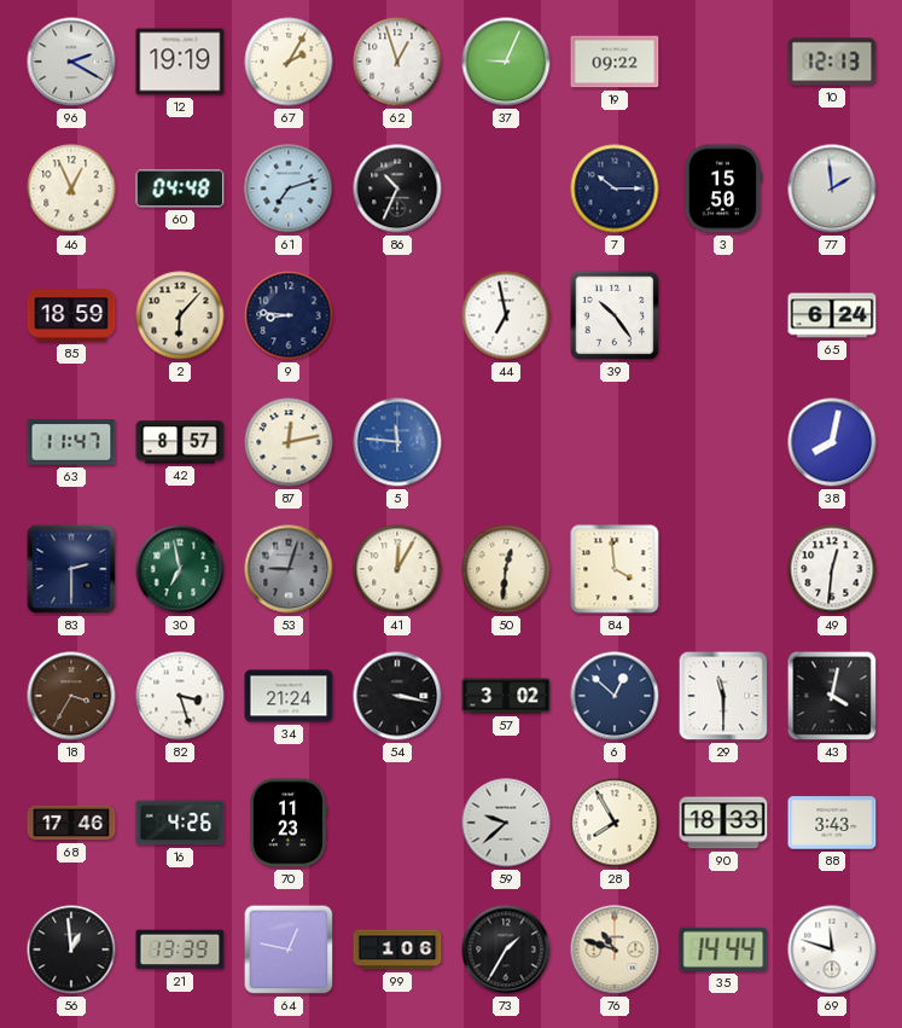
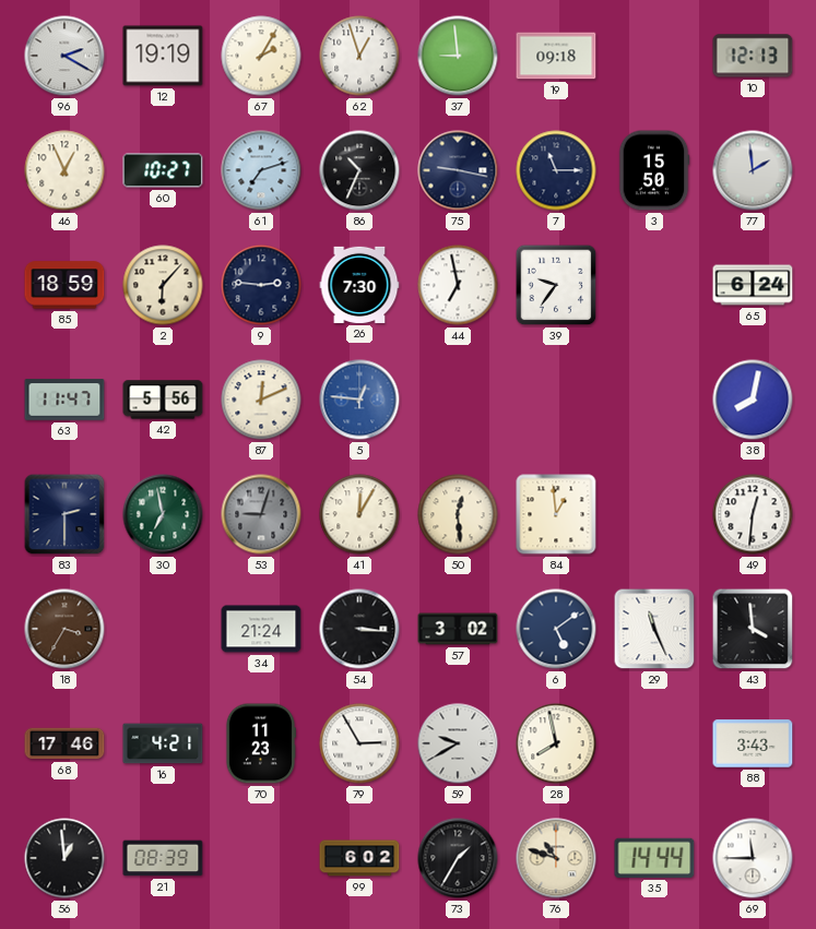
37: 9:04 -> 8:59 (458, 56)
19: 09:22 -> 09:18 (556, 56)
60: 04:48 -> 10:27 (163, 170)
75: none -> 9:17 (458, 170)
7: 10:15 -> 11:15 (556, 170)
9: 8:46 -> 2:46 (261, 285)
26: none -> 7:30 (359, 285)
39: 10:24 -> 9:36 (556, 285)
42: 8:57 -> 5:56 (163, 400)
87: 12:13 -> 12:11 (261, 400)
5: 11:46 -> 12:46 (359, 400)
50: 12:31 -> 12:29 (458, 514)
84: 3:59 -> 12:59 (556, 514)
82: 3:27 -> none (180, 696)
54: 3:17 -> 3:16 (359, 629)
6: 12:52 -> 5:09 (556, 629)
29: 11:30 -> 11:26 (654, 629)
43: 4:02 -> 3:59 (753, 629)
16: 4:26 -> 4:21 (163, 743)
79: none -> 2:55 (359, 743)
59: 9:38 -> 9:40 (458, 743)
28: 7:55 -> 7:58 (556, 743)
90: 18:33 -> none (723, 823)
21: 13:39 -> 08:39 (163, 858)
64: 12:47 -> none (289, 949)
99: 1:06 -> 6:02 (359, 858)
69: 11:48 -> 11:45 (753, 858)
